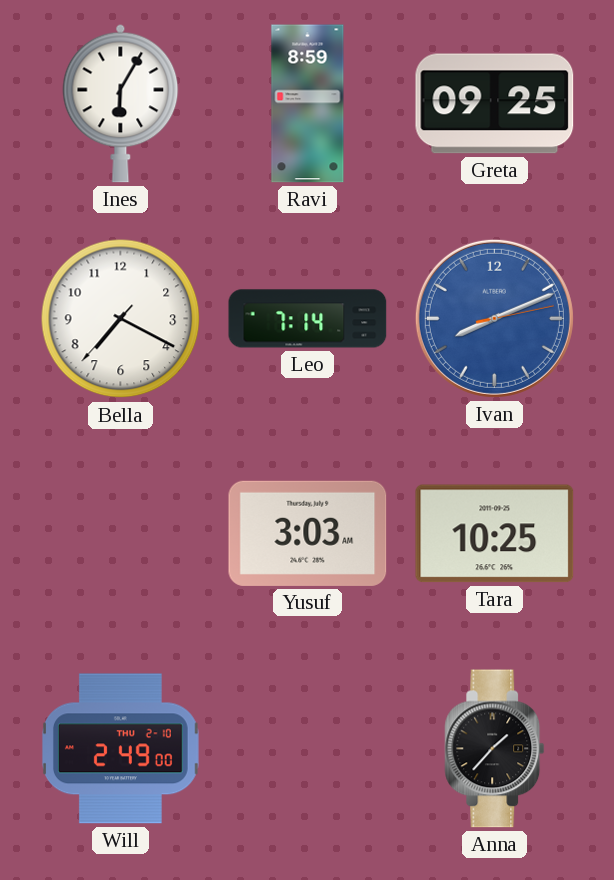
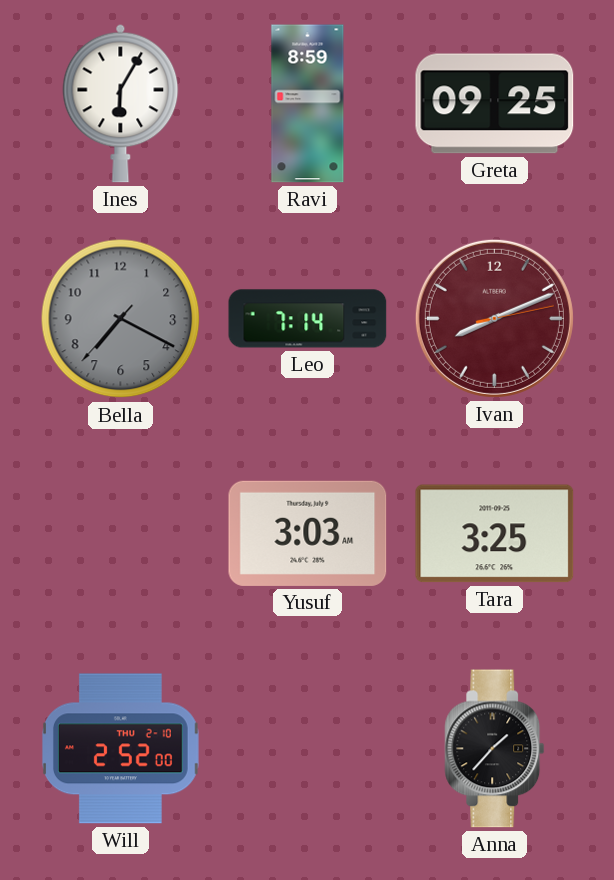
Bella dial: white -> grey (121, 319)
Ivan dial: blue -> burgundy (494, 318)
Tara: 10:25 -> 3:25 (495, 534)
Will: 2:49 -> 2:52 (121, 749)
